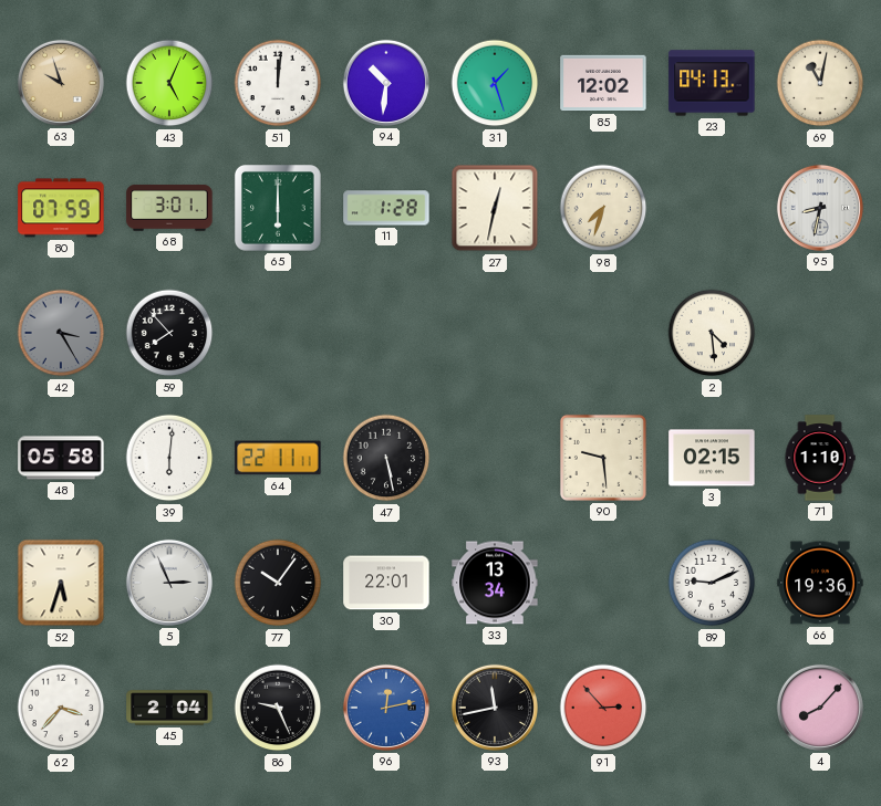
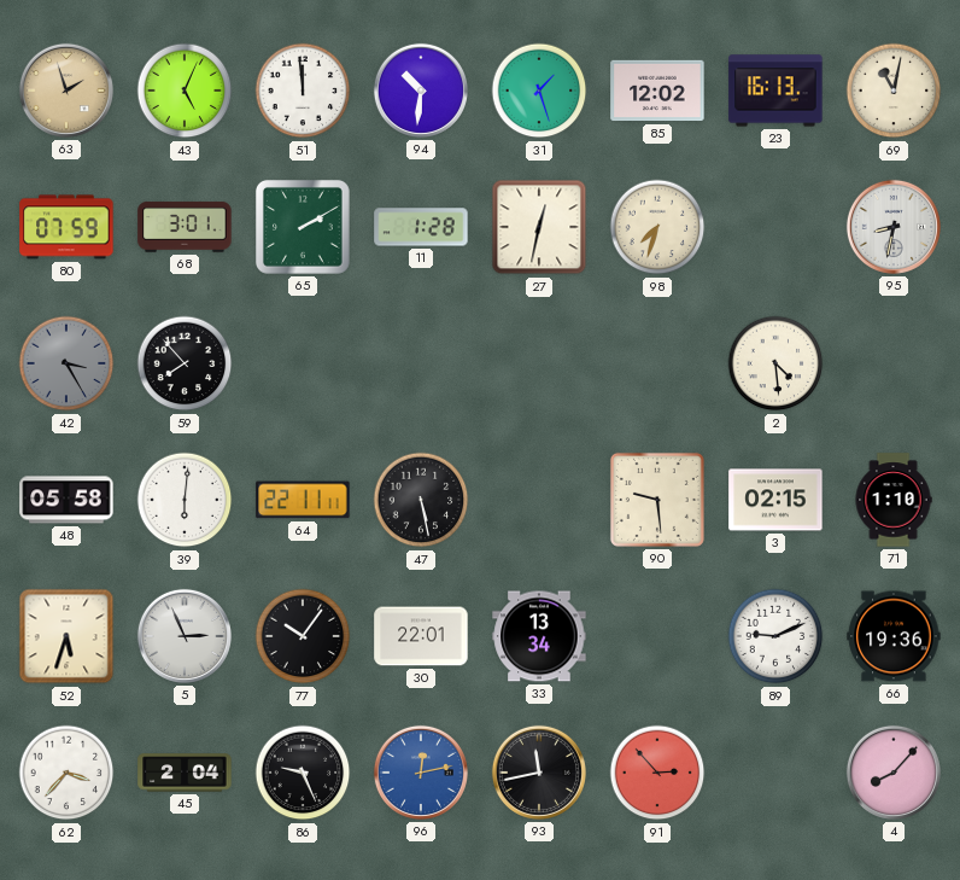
63: 9:57 -> 1:57 (66, 91)
51: 12:01 -> 11:59 (303, 91)
23: 04:13 -> 16:13 (775, 91)
65: 6:00 -> 2:10 (303, 227)
